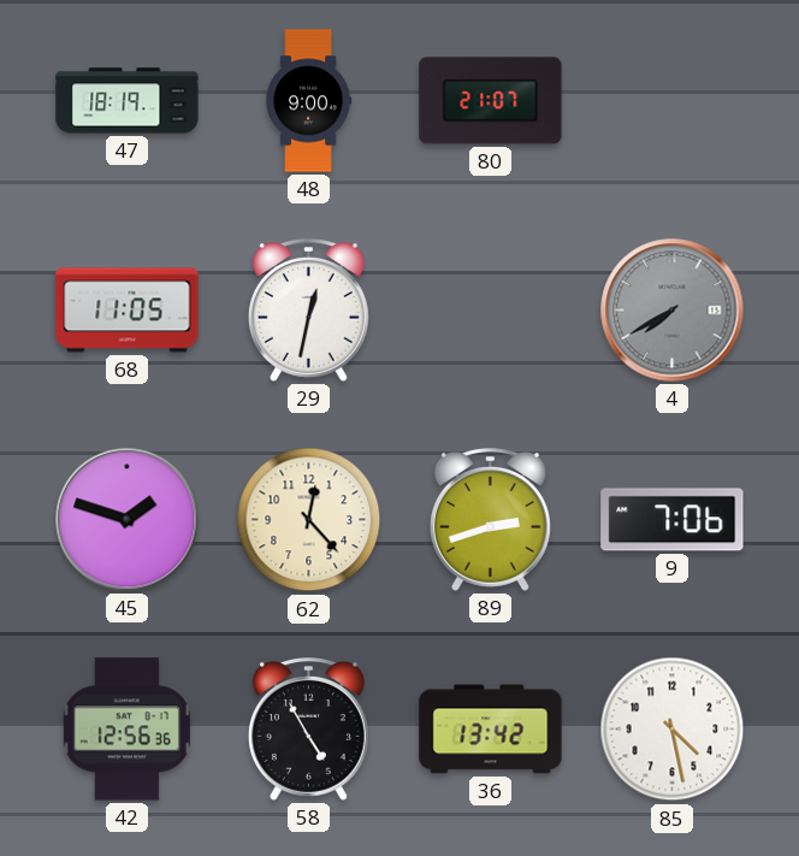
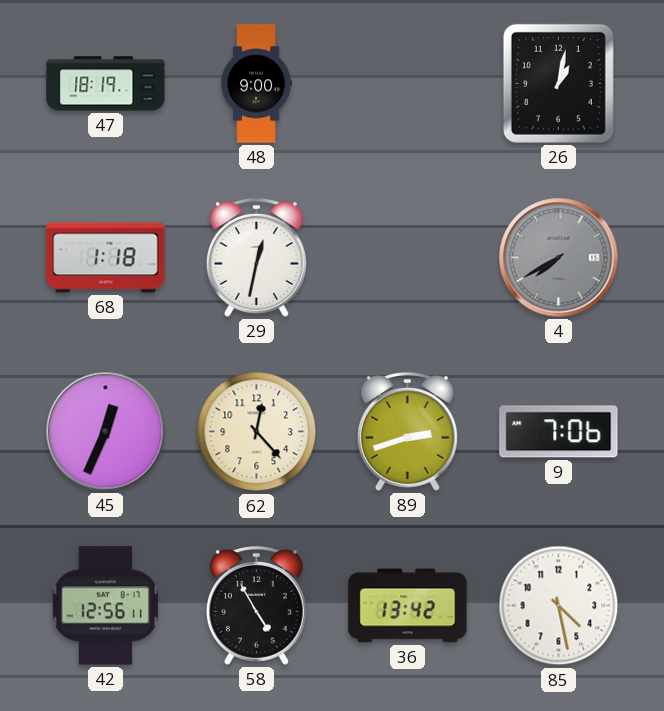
80: 21:07 -> none (491, 101)
26: none -> 1:02 (558, 83)
68: 11:05 -> 1:18 (106, 258)
45: 1:48 -> 12:34 (106, 432)
42: 12:56:36 -> 12:56:11 (105, 606)
